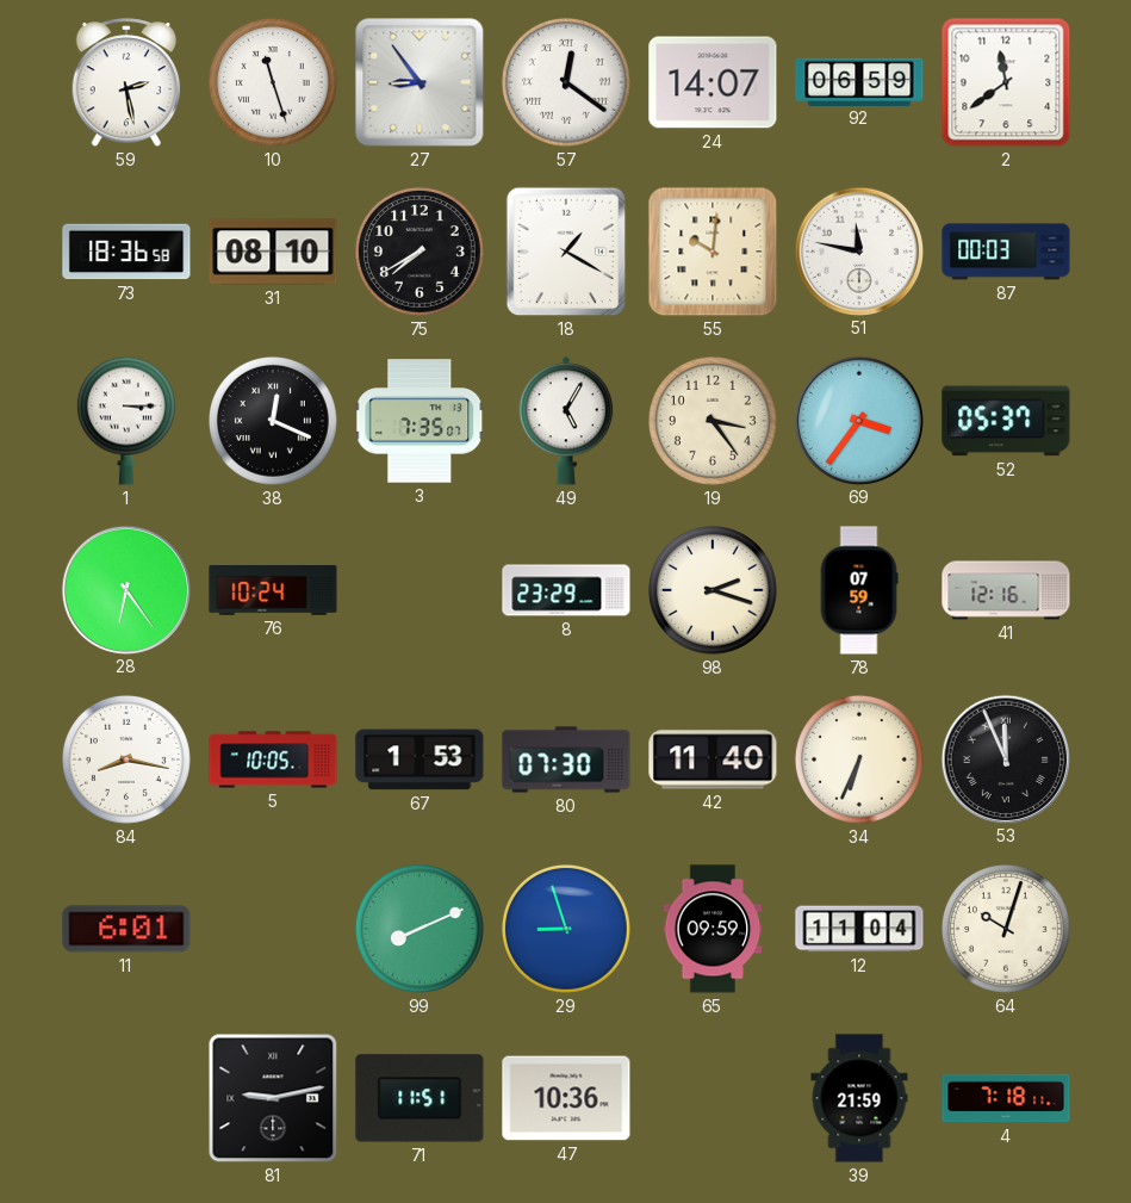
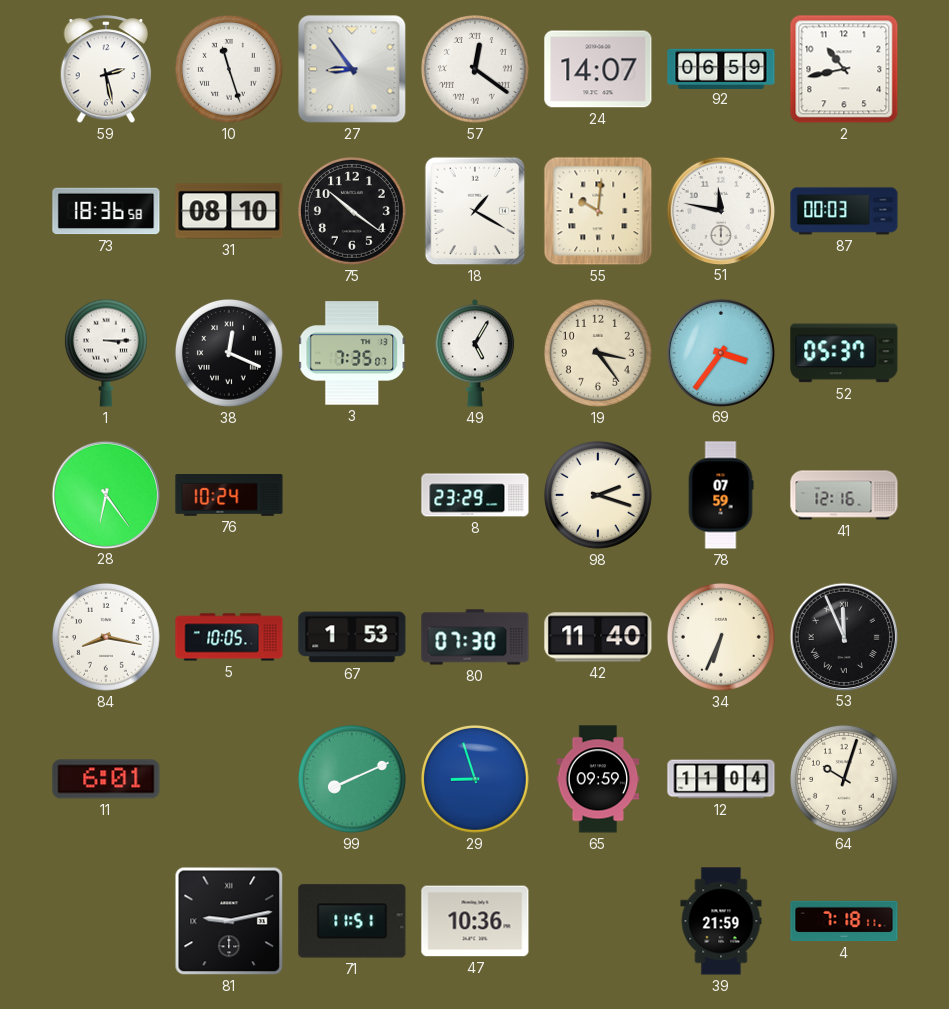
2: 11:39 -> 10:43 (844, 69)
75: 7:40 -> 10:21 (352, 211)
